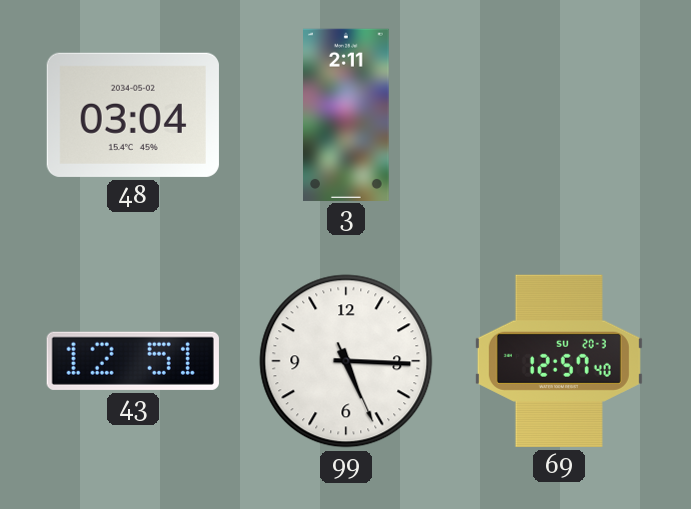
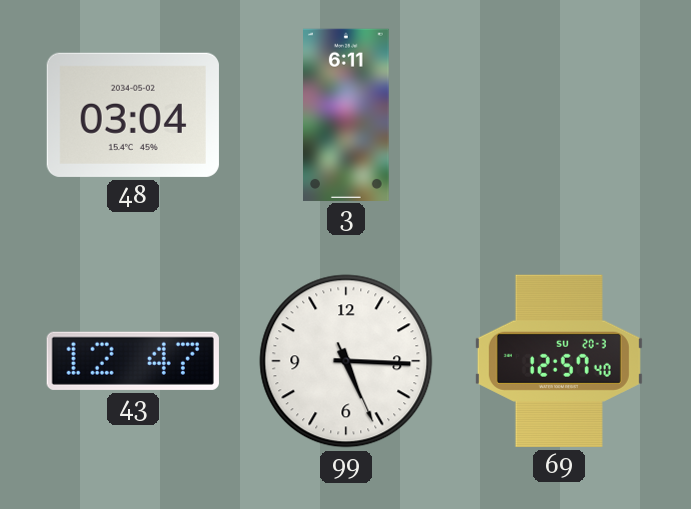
3: 2:11 -> 6:11 (347, 114)
43: 12:51 -> 12:47 (133, 361)
